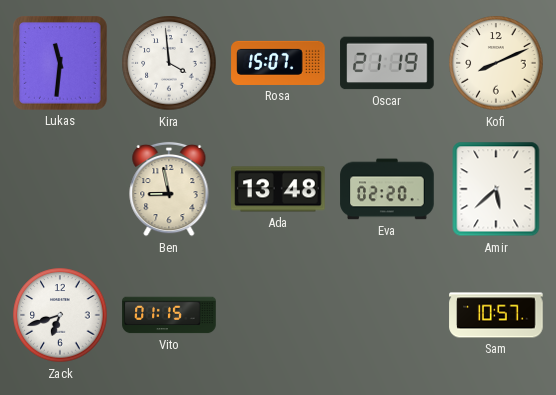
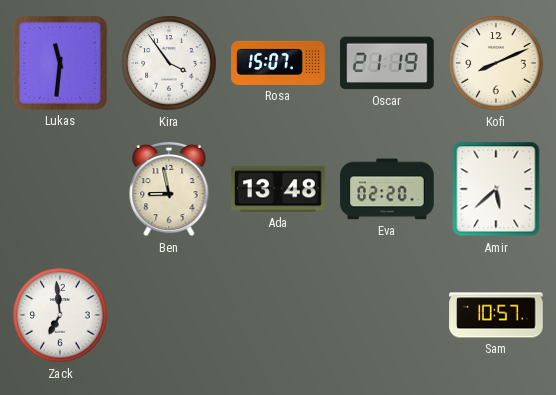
Kira: 3:59 -> 3:54 (169, 63)
Zack: 6:42 -> 6:59 (60, 315)
Vito: 01:15 -> none (169, 315)
